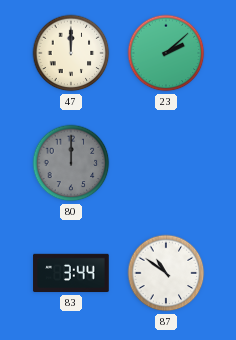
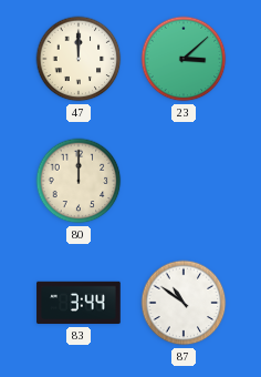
23: 2:08 -> 3:08 (184, 59)
80 dial: grey -> cream (79, 181)
